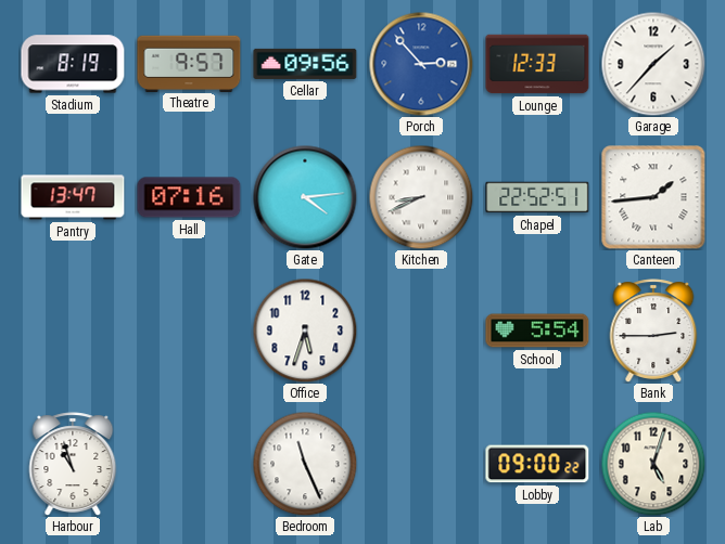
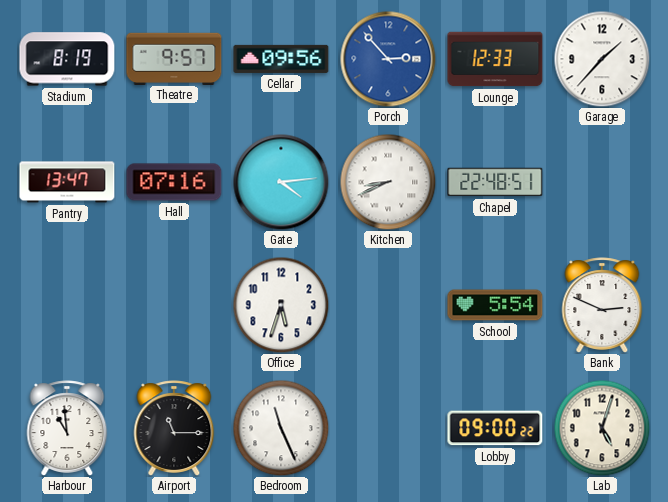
Chapel: 22:52 -> 22:48 (495, 182)
Canteen: 1:44 -> none (653, 197)
Bank: 2:45 -> 2:49 (602, 305)
Harbour: 10:57 -> 10:59 (67, 428)
Airport: none -> 11:15 (174, 428)
